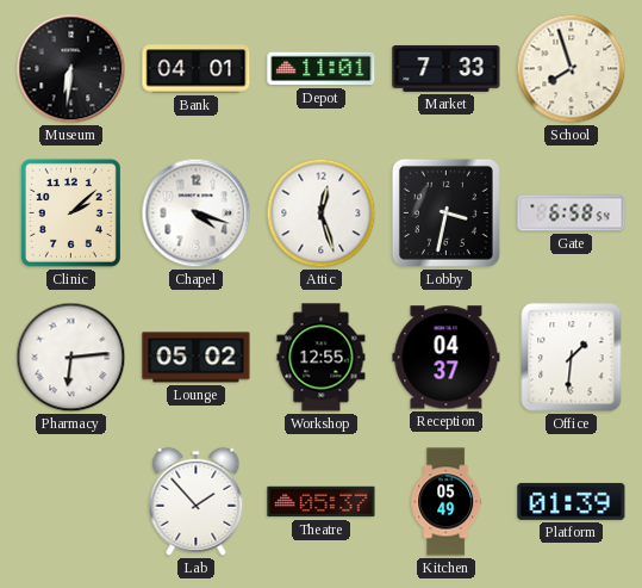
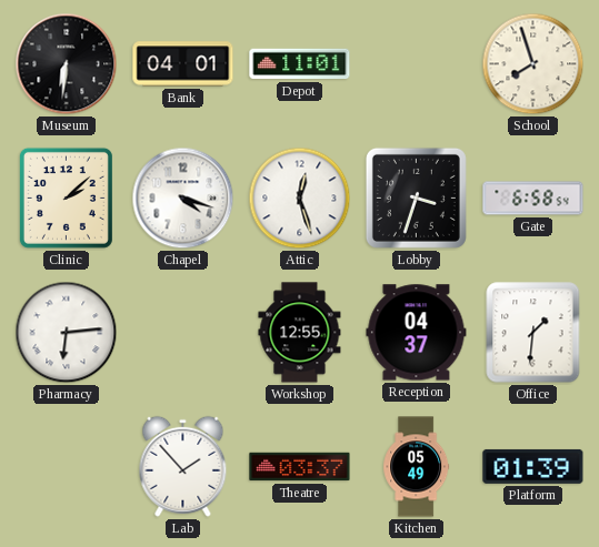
Market: 7:33 -> none (447, 68)
Lobby: 3:32 -> 3:33 (416, 197)
Lounge: 05:02 -> none (197, 358)
Theatre: 05:37 -> 03:37 (300, 467)
